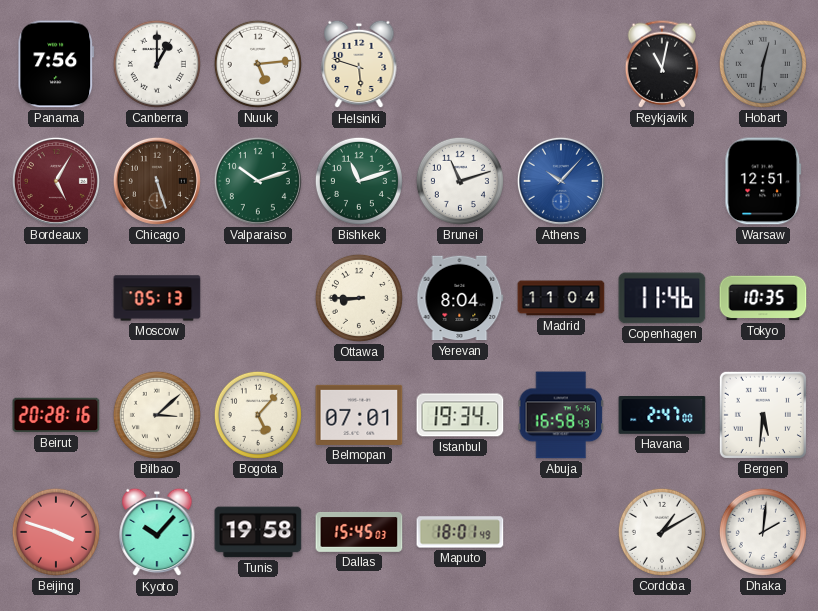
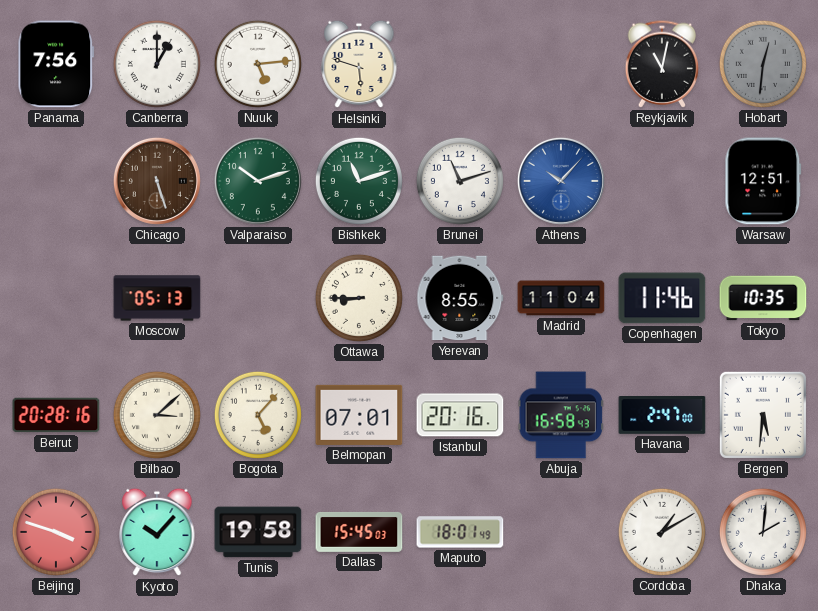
Bordeaux: 5:05 -> none (56, 181)
Yerevan: 8:04 -> 8:55 (460, 298)
Istanbul: 19:34 -> 20:16 (460, 415)
